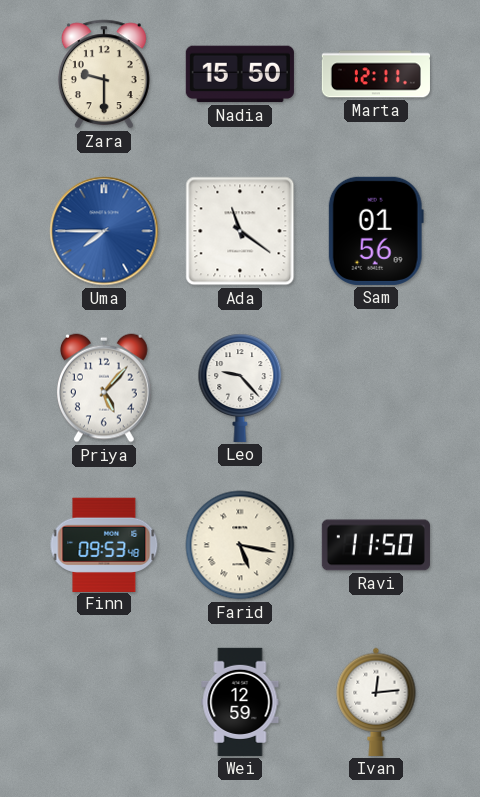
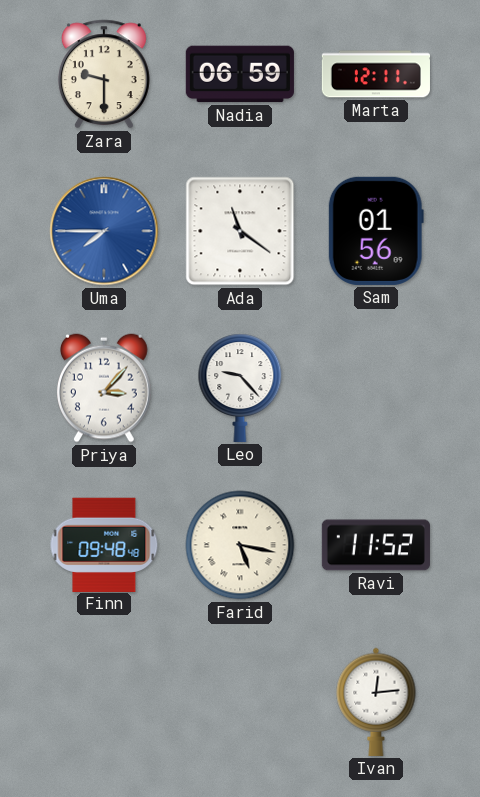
Nadia: 15:50 -> 06:59 (240, 74)
Priya: 5:07 -> 3:07 (105, 388)
Finn: 09:53 -> 09:48 (104, 544)
Ravi: 11:50 -> 11:52 (376, 545)
Wei: 12:59 -> none (240, 702)
